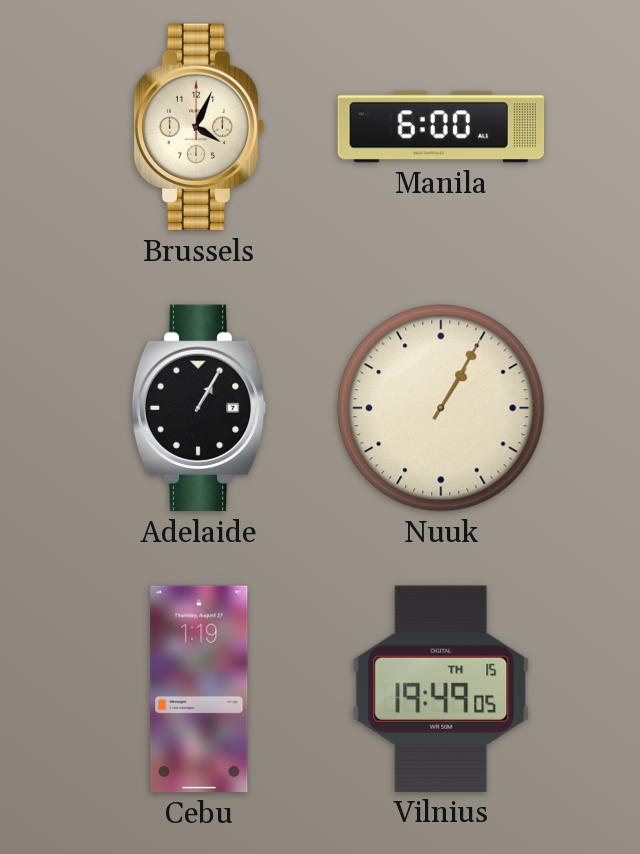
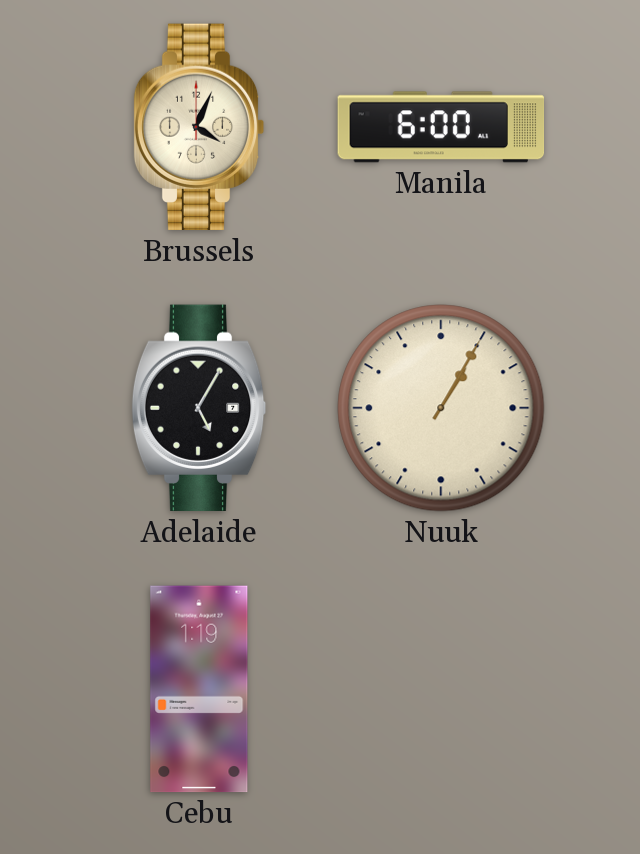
Adelaide: 1:05 -> 5:05 (199, 408)
Vilnius: 19:49 -> none (441, 689)
